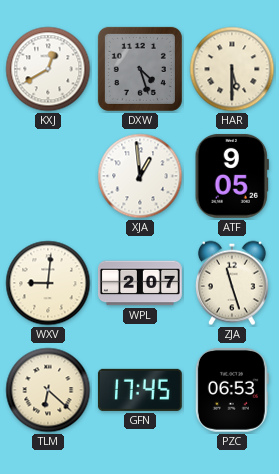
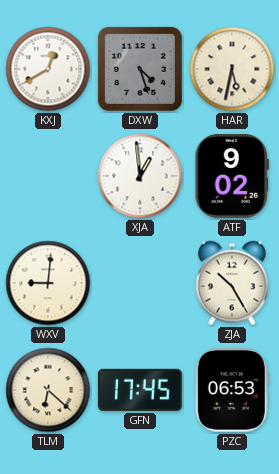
HAR: 5:30 -> 5:32 (232, 69)
ATF: 9:05 -> 9:02 (232, 176)
WPL: 2:07 -> none (141, 283)
ZJA: 11:27 -> 10:25 (232, 283)
